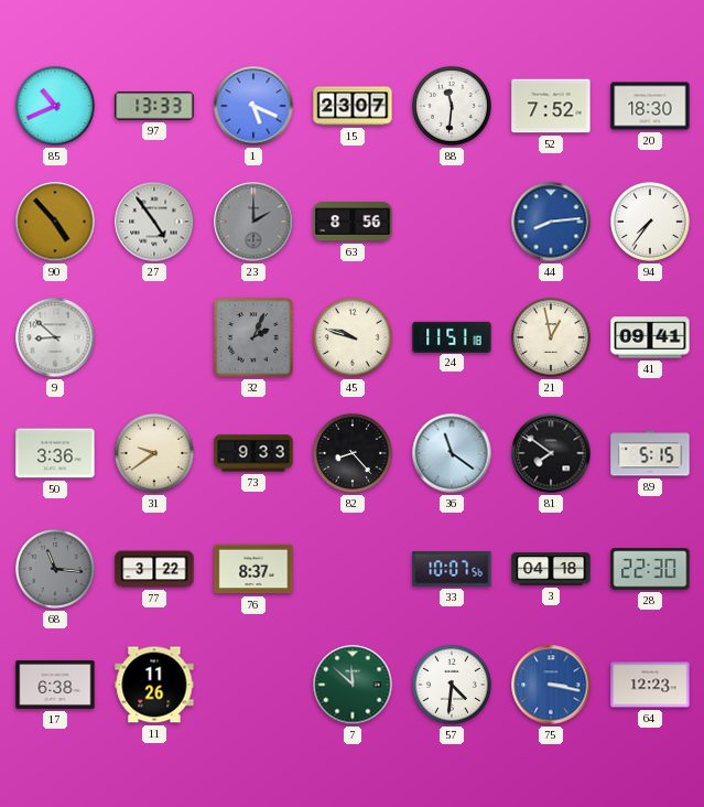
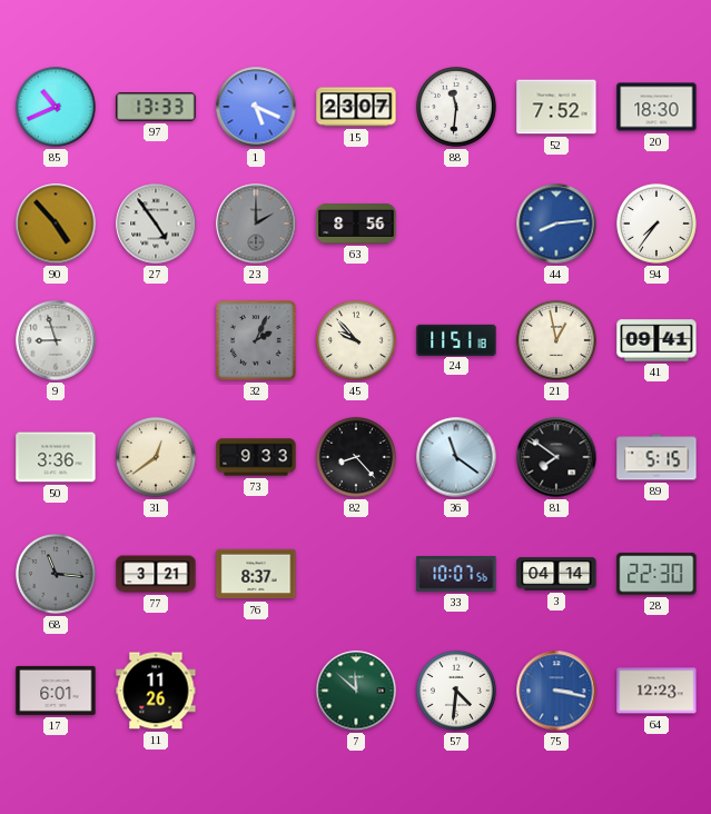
9: 8:52 -> 8:57 (56, 340)
45: 9:48 -> 9:53 (356, 340)
31: 9:39 -> 12:39 (156, 457)
77: 3:22 -> 3:21 (156, 574)
3: 04:18 -> 04:14 (556, 574)
17: 6:38 -> 6:01 (56, 691)
